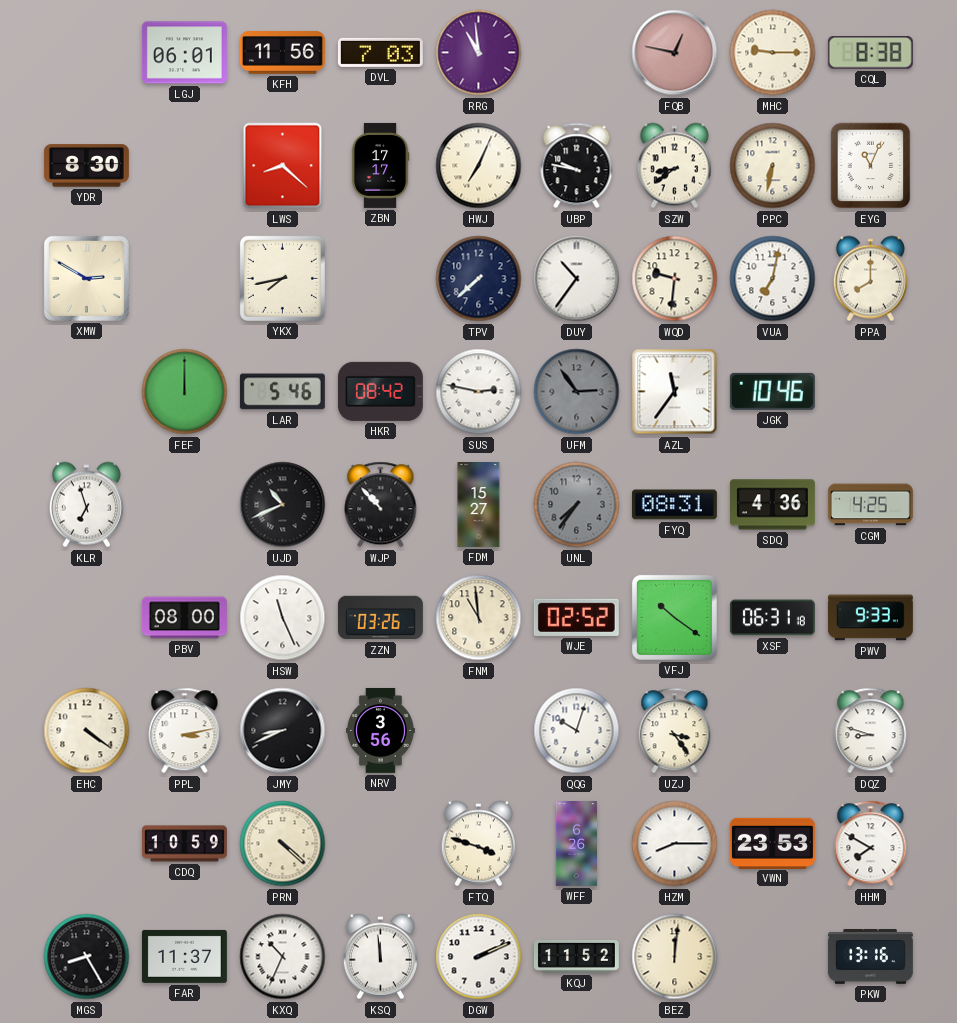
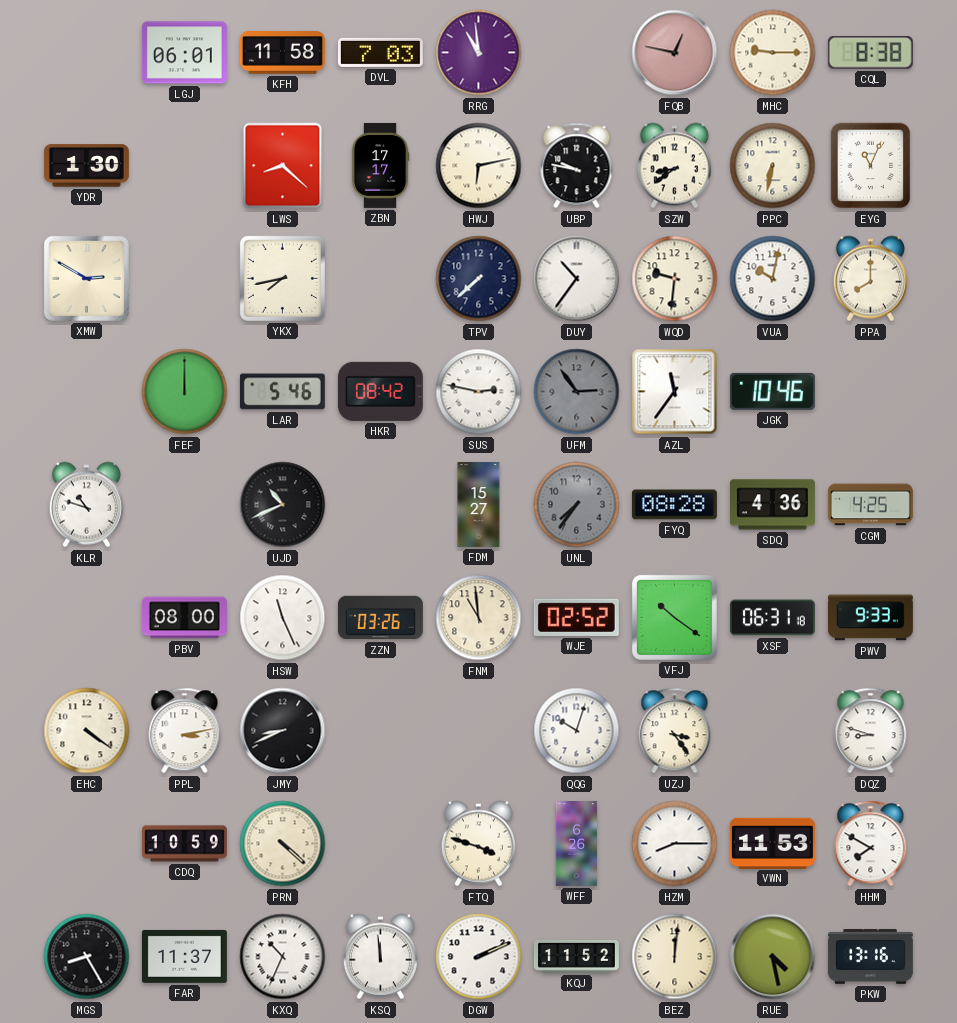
KFH: 11:56 -> 11:58 (282, 53)
YDR: 8:30 -> 1:30 (86, 166)
HWJ: 7:04 -> 6:13 (479, 166)
VUA: 7:02 -> 10:02 (773, 279)
KLR: 6:57 -> 10:48 (86, 505)
WJP: 10:53 -> none (381, 505)
FYQ: 08:31 -> 08:28 (674, 505)
NRV: 3:56 -> none (381, 730)
VWN: 23:53 -> 11:53 (772, 843)
RUE: none -> 4:28 (773, 957)
